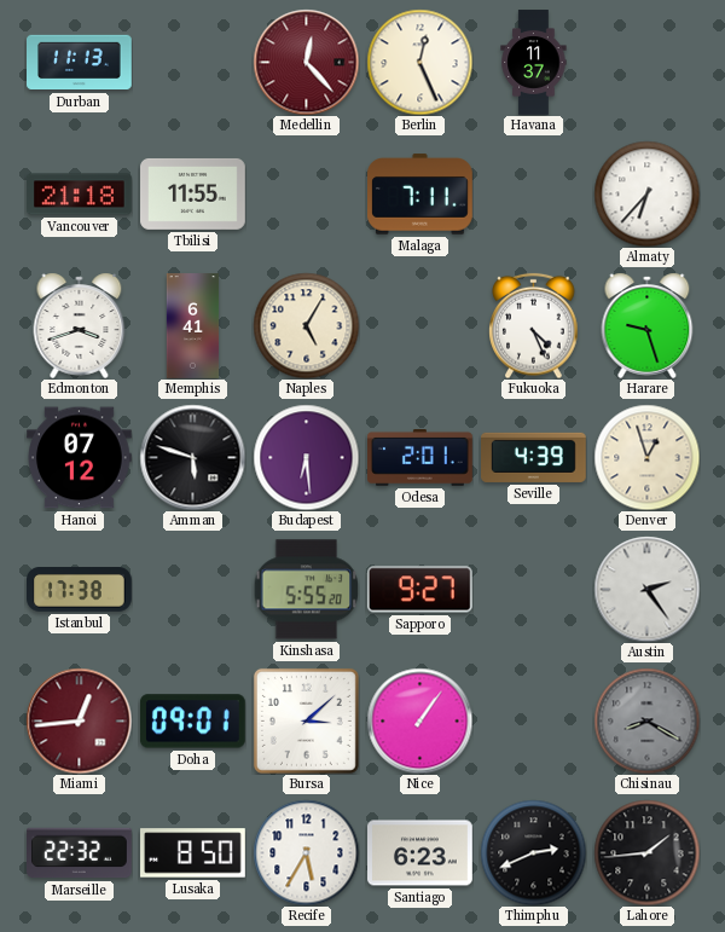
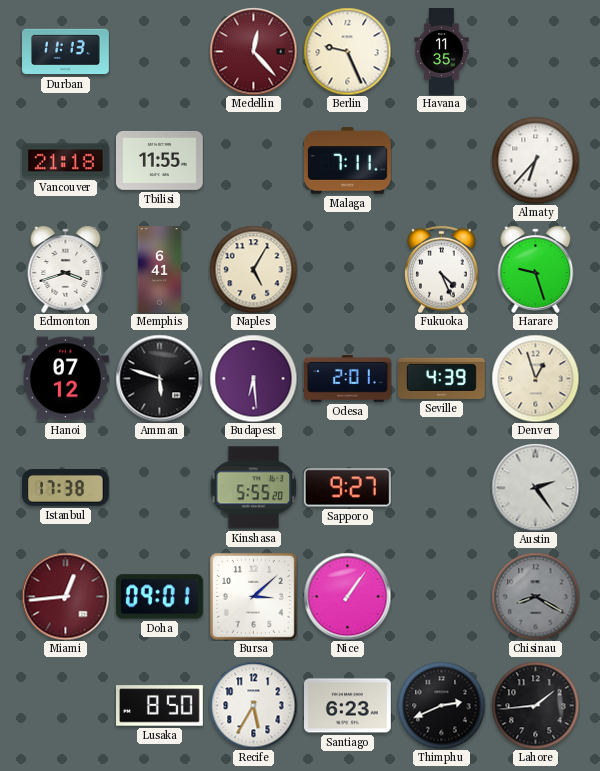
Berlin: 12:26 -> 9:26 (347, 51)
Havana: 11:37 -> 11:35 (442, 52)
Marseille: 22:32 -> none (80, 853)
